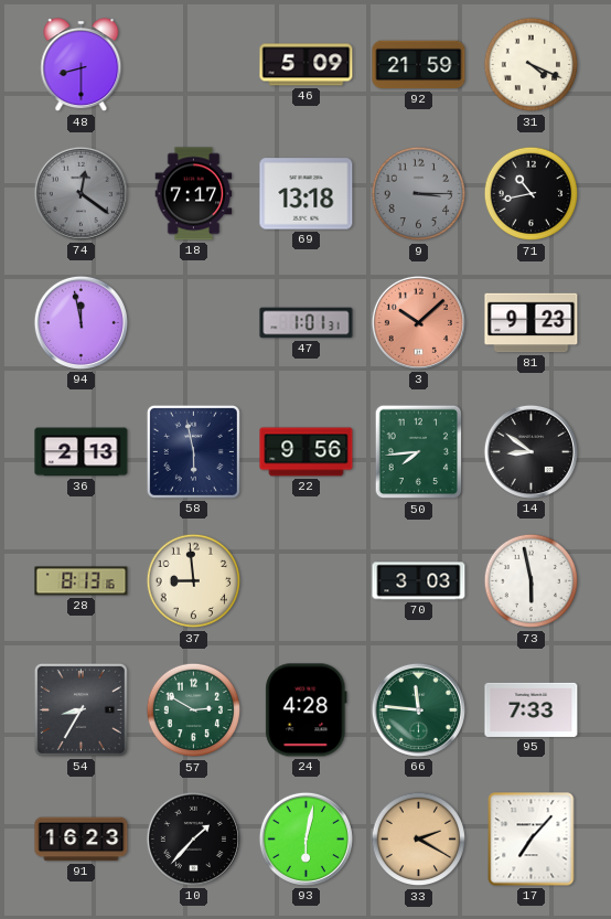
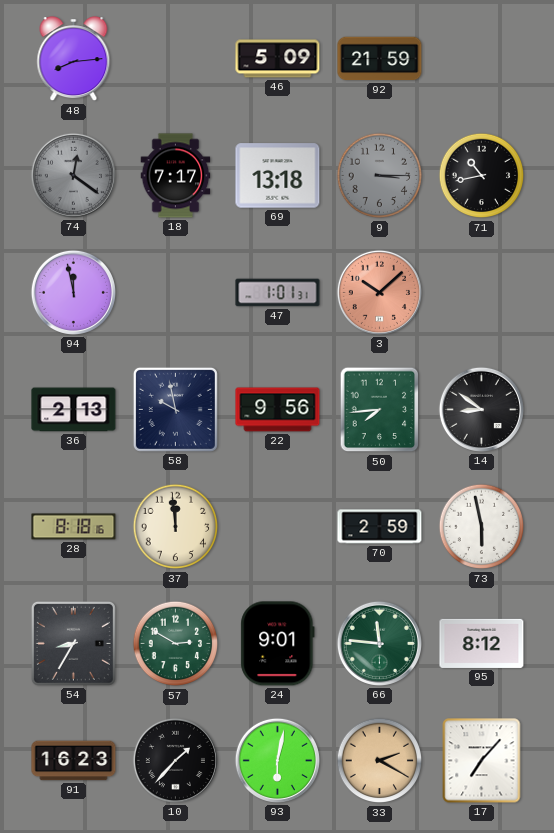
48: 8:30 -> 8:14 (74, 59)
31: 4:19 -> none (532, 65)
81: 9:23 -> none (532, 323)
58: 5:58 -> 9:58 (175, 409)
28: 8:13 -> 8:18 (74, 527)
37: 8:59 -> 11:59 (176, 527)
70: 3:03 -> 2:59 (380, 527)
24: 4:28 -> 9:01 (278, 644)
95: 7:33 -> 8:12 (482, 643)
